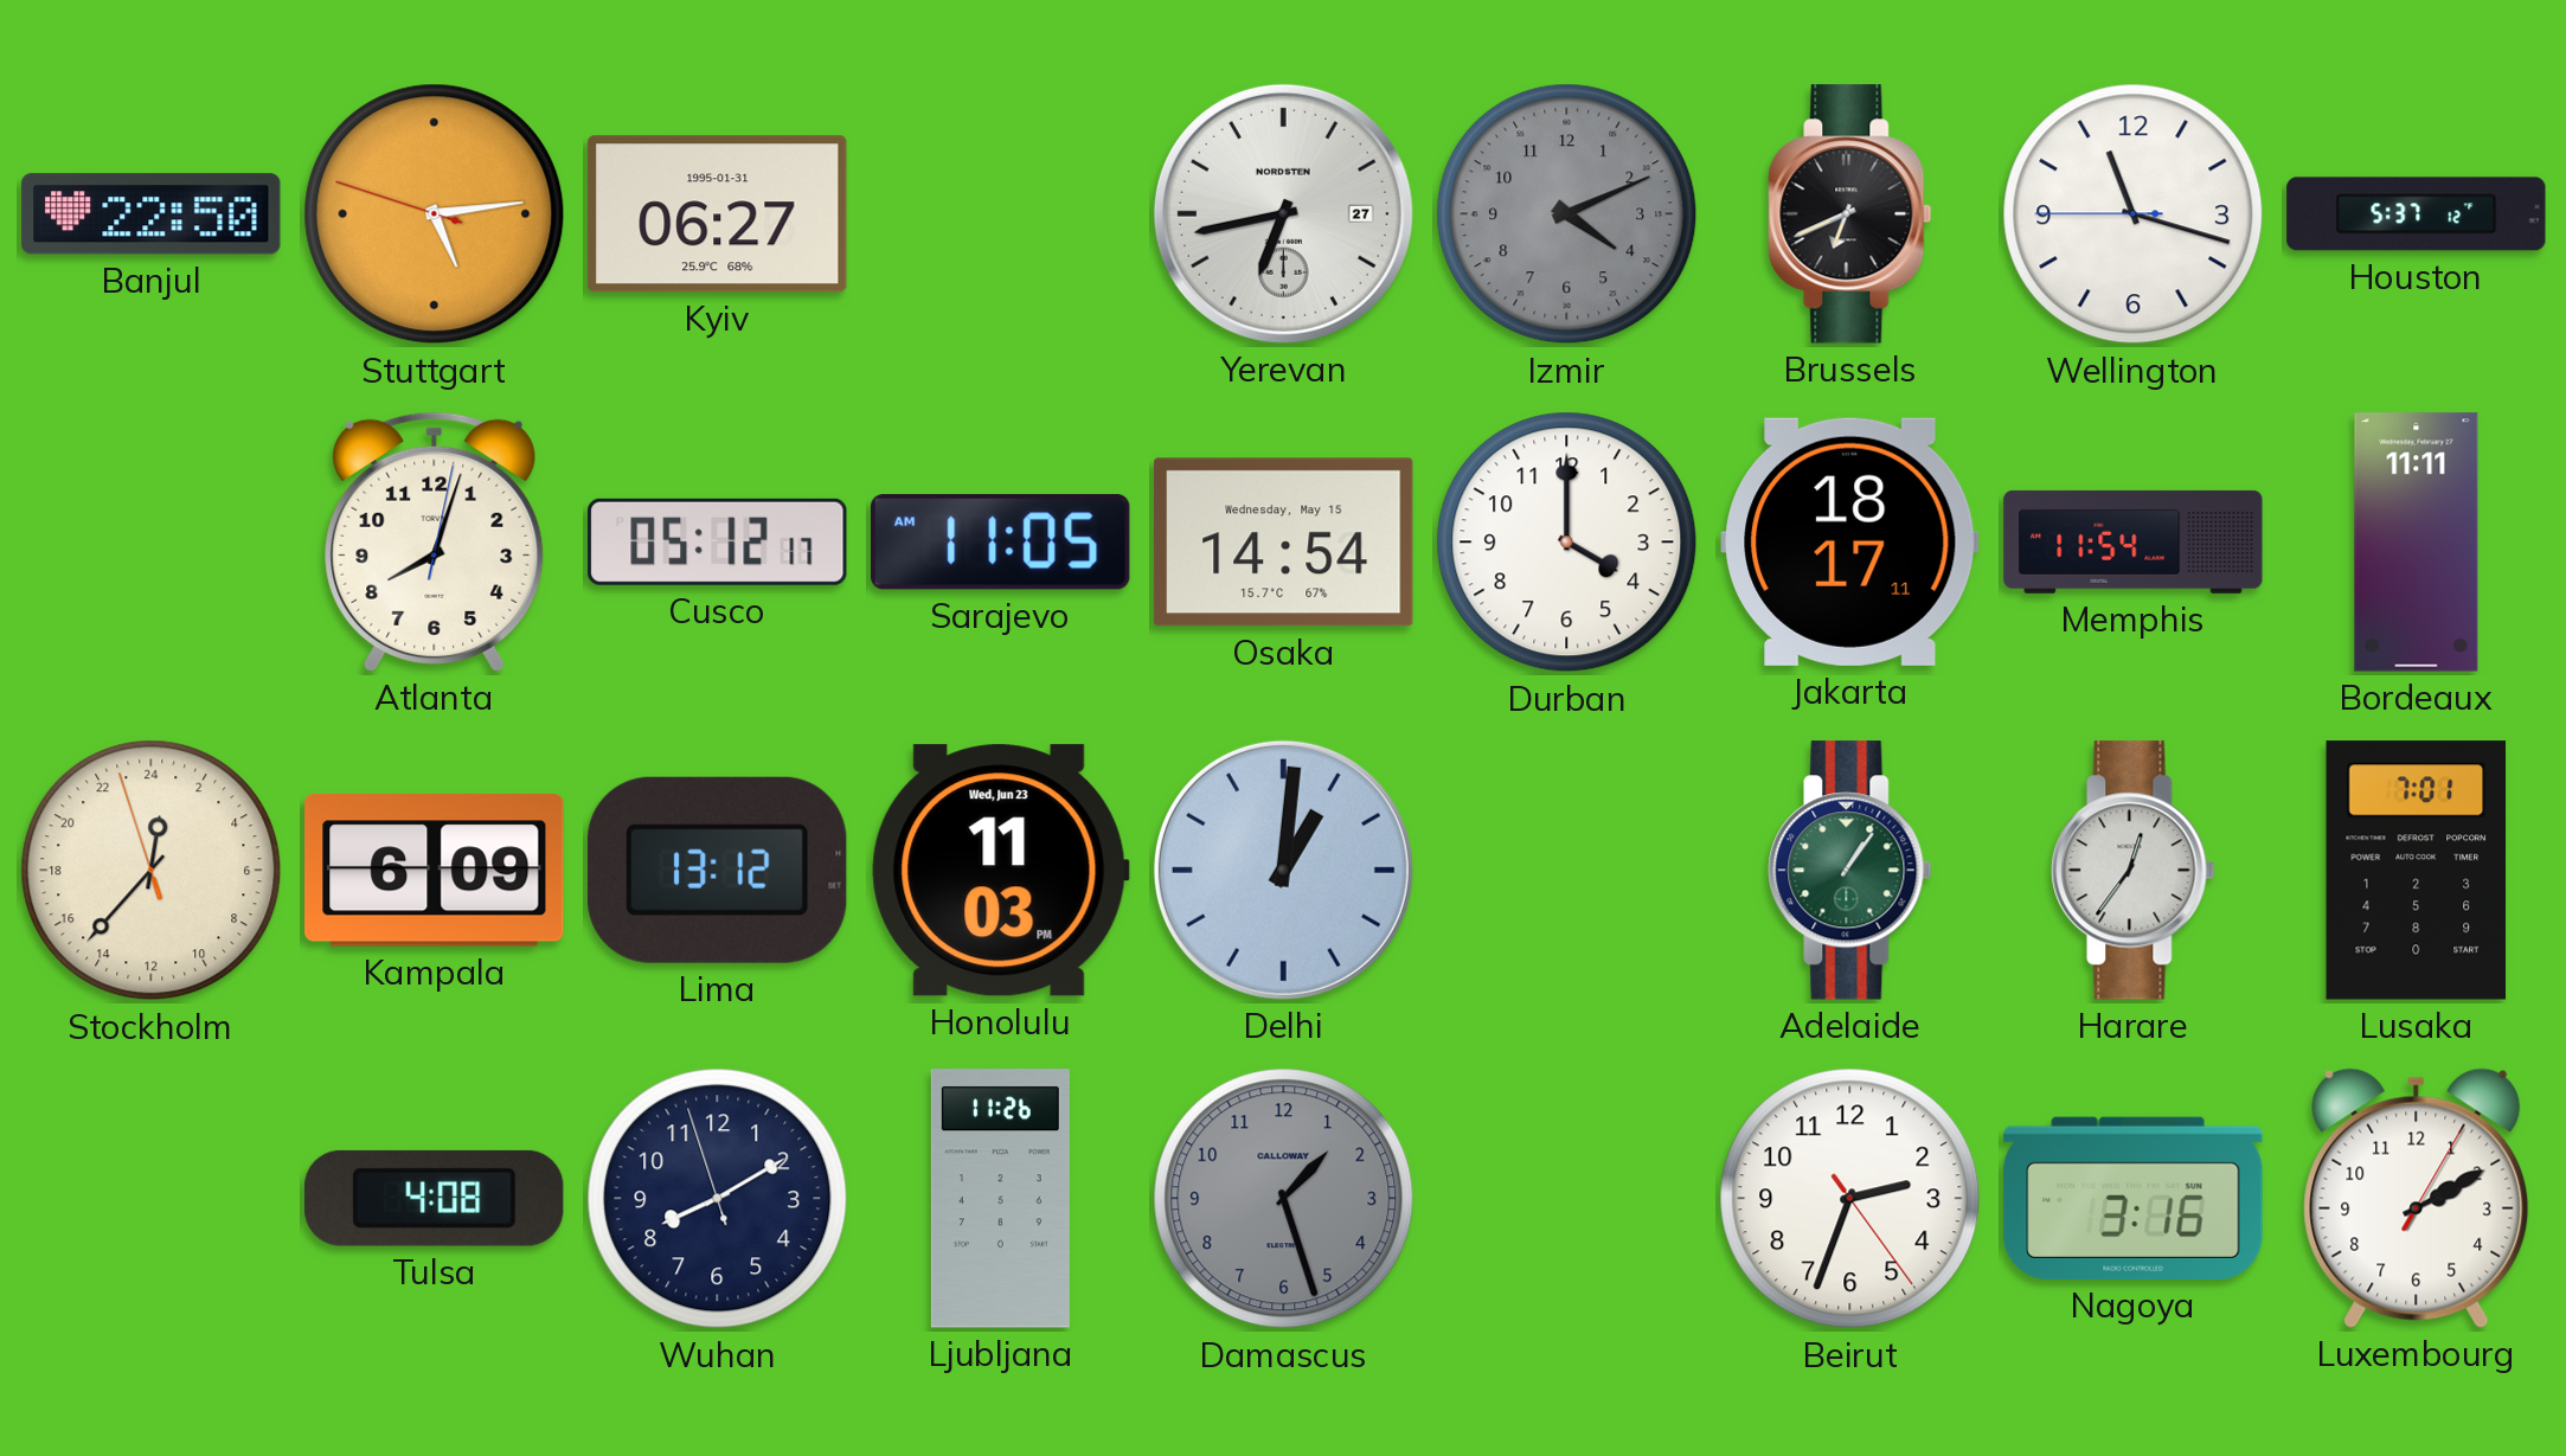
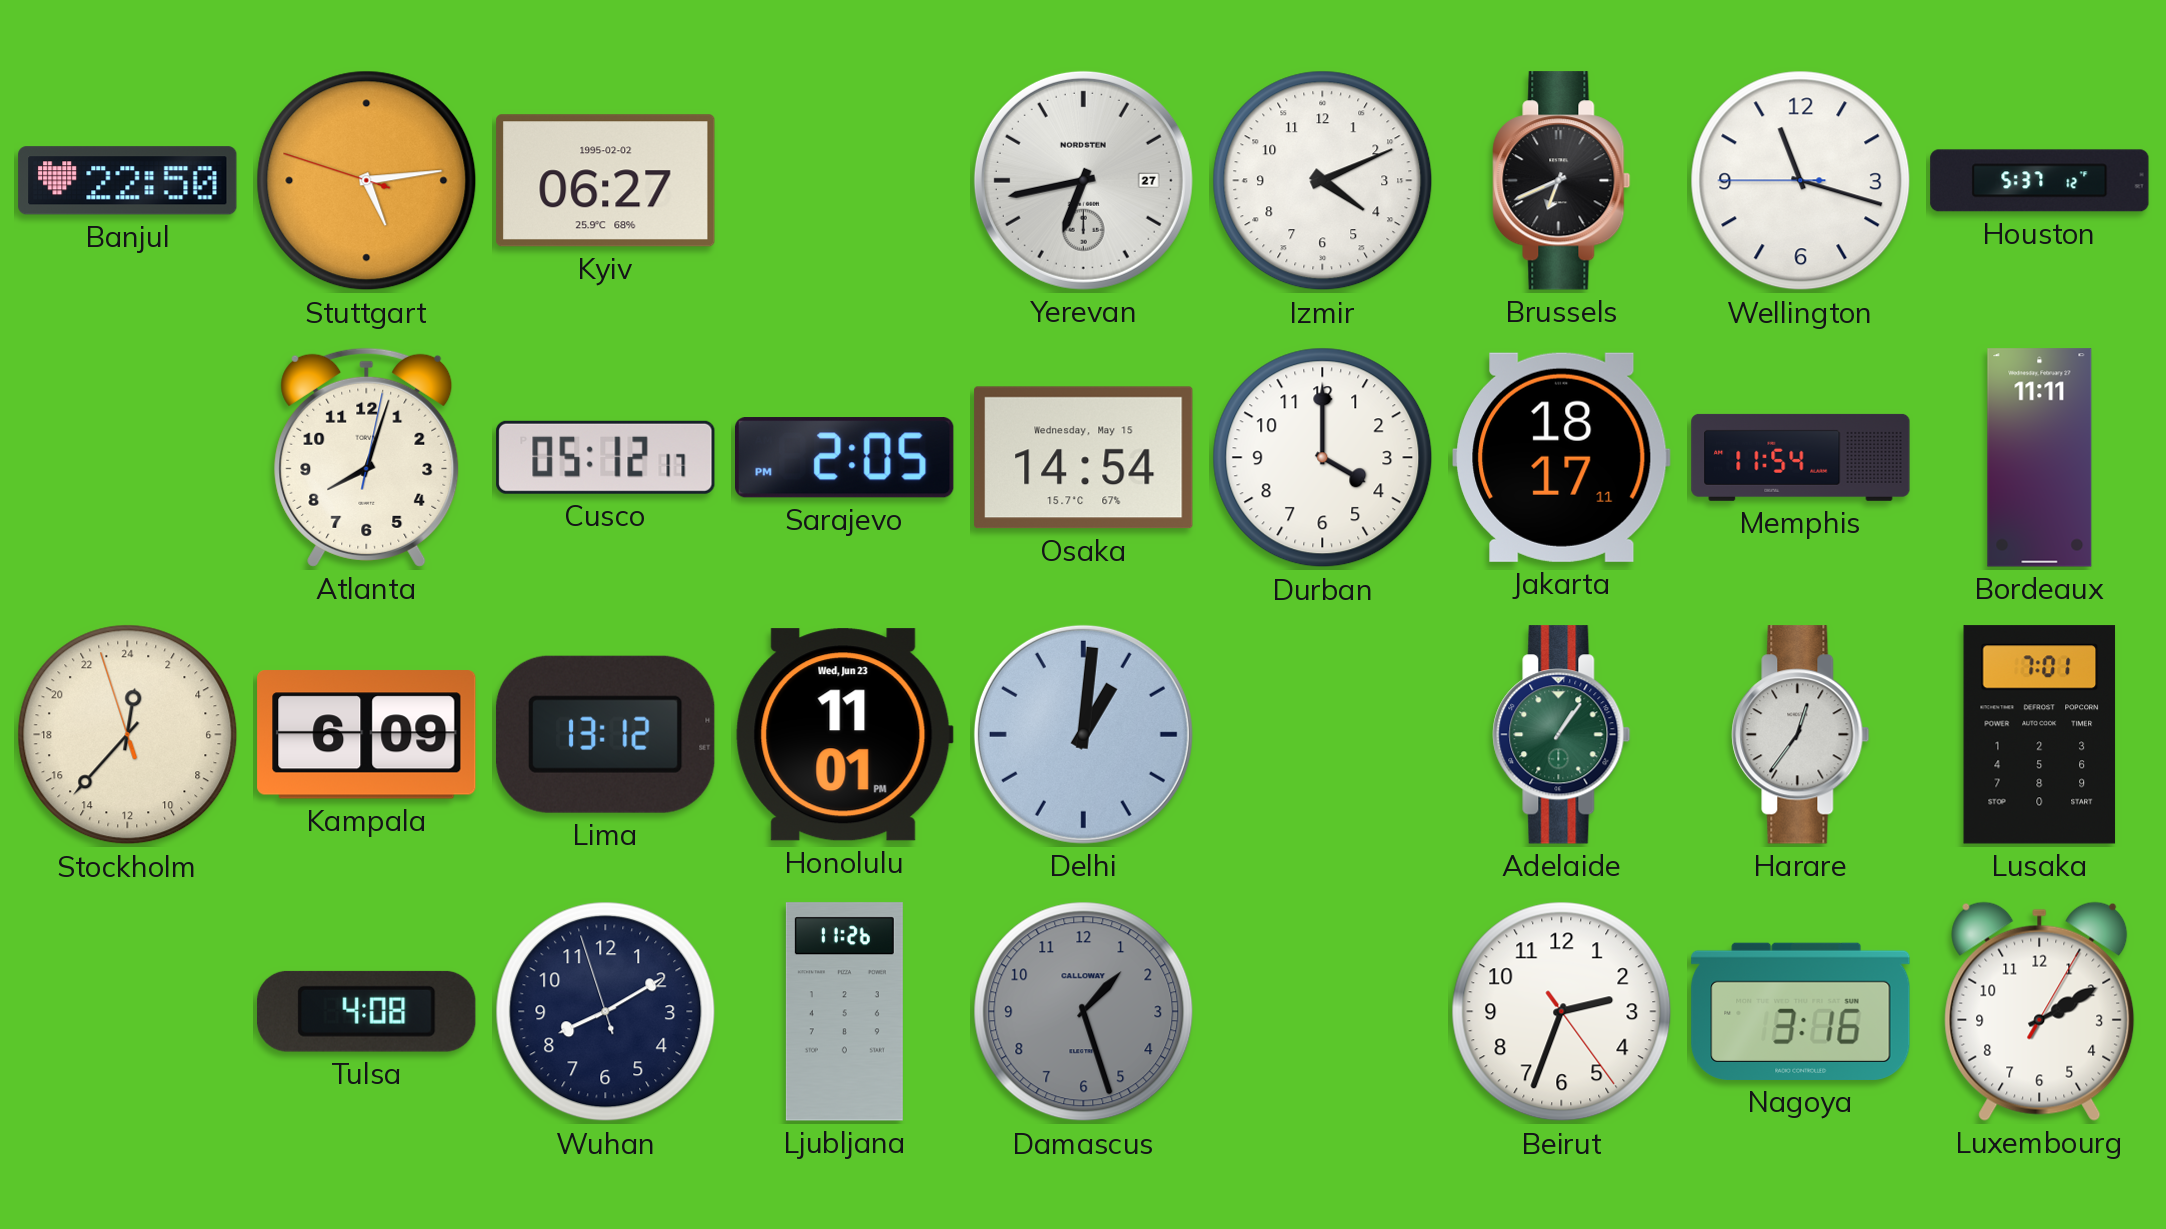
Kyiv date: 1995-01-31 -> 1995-02-02 (606, 181)
Izmir dial: grey -> white (1323, 181)
Sarajevo: 11:05 -> 2:05 (845, 458)
Honolulu: 11:03 -> 11:01 (844, 735)
